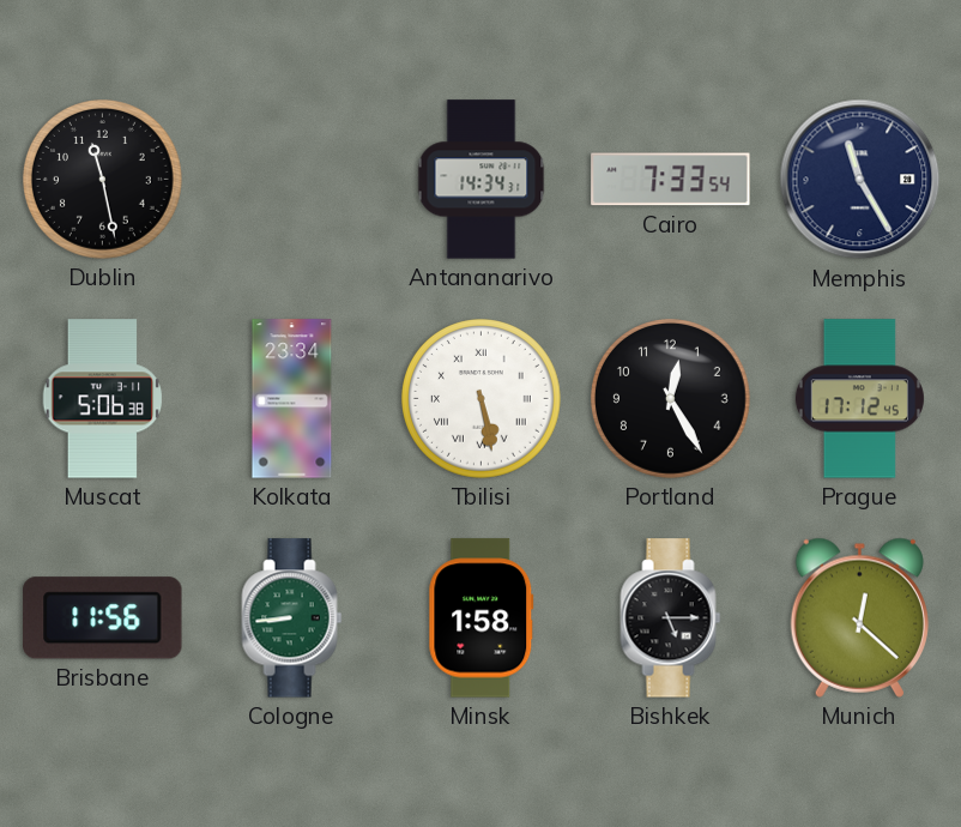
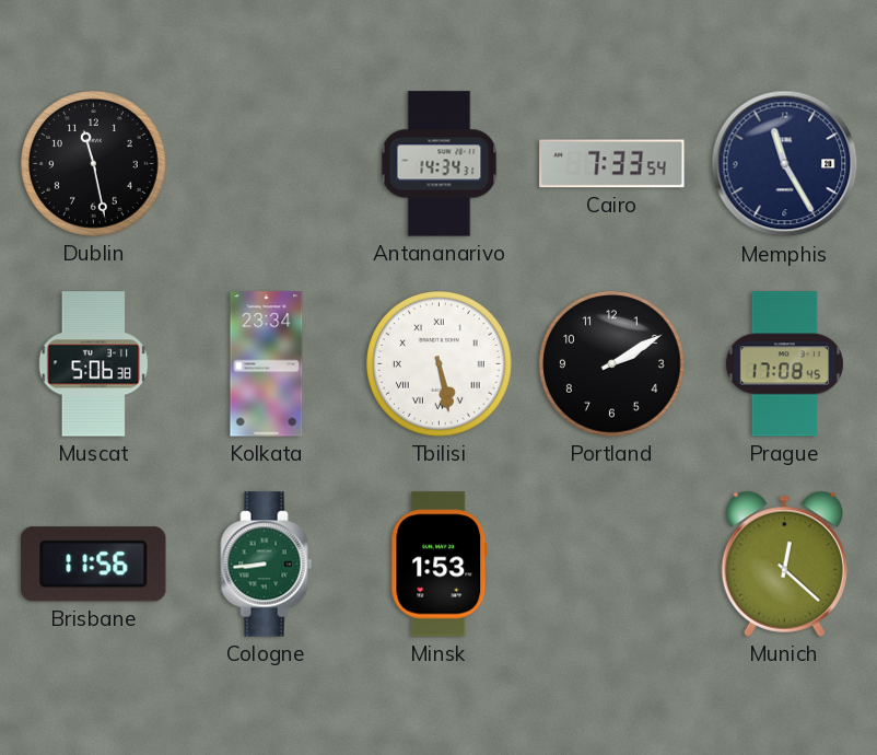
Portland: 12:25 -> 2:10 (612, 364)
Prague: 17:12 -> 17:08 (784, 364)
Minsk: 1:58 -> 1:53 (440, 565)
Bishkek: 5:15 -> none (671, 618)
